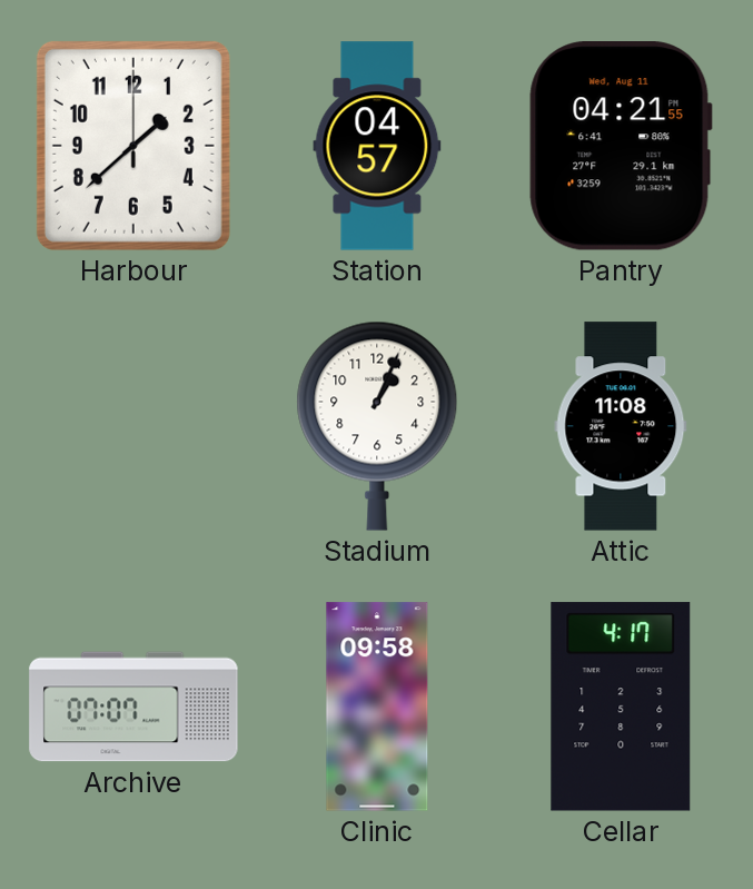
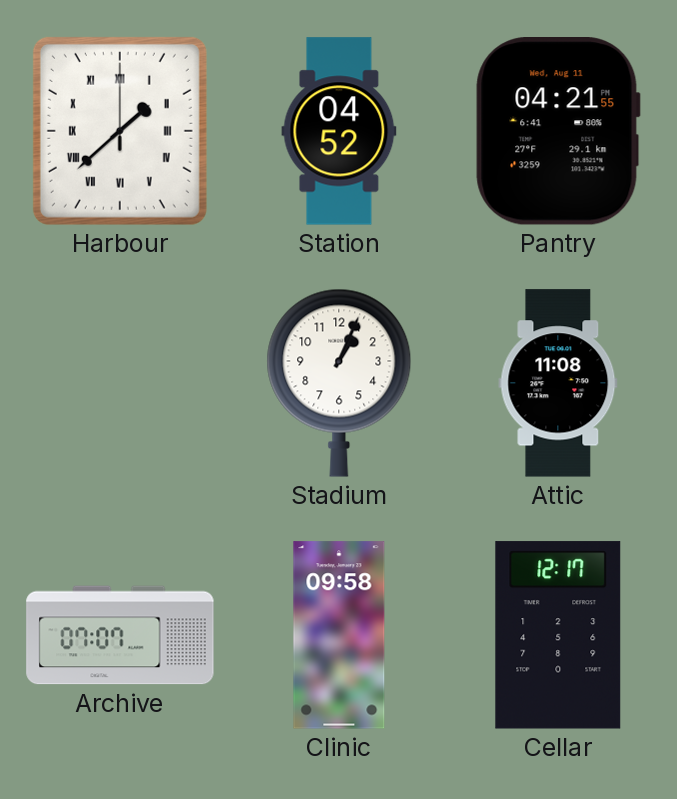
Harbour numerals: Arabic -> Roman (120, 131)
Station: 04:57 -> 04:52 (339, 131)
Cellar: 4:17 -> 12:17 (558, 635)
